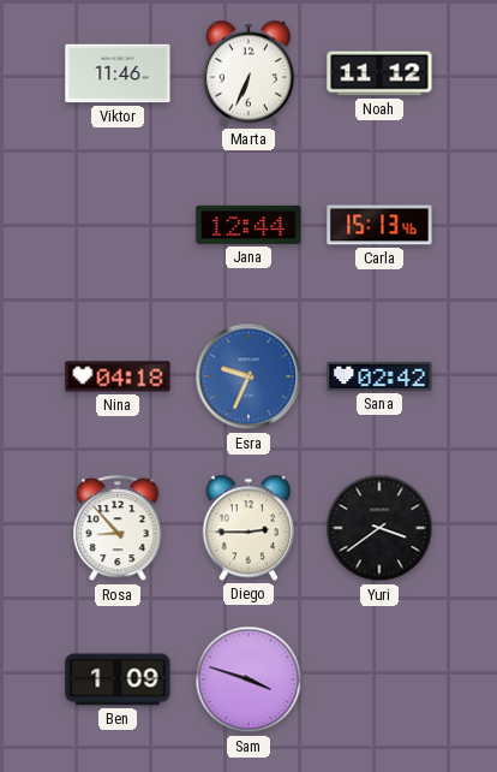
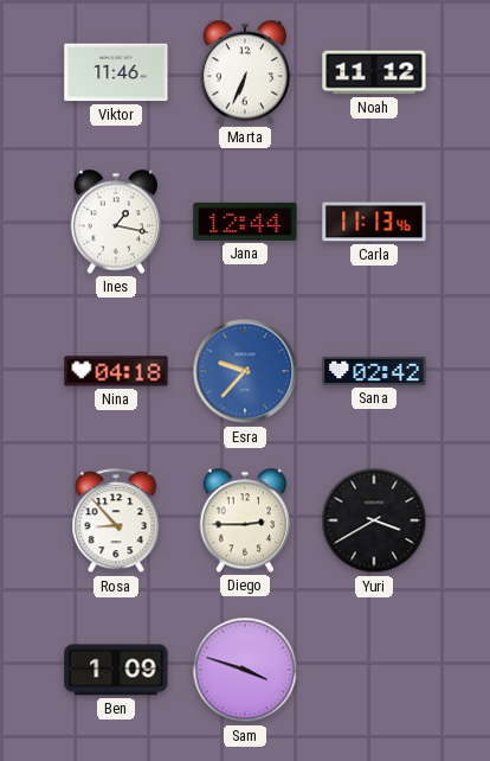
Ines: none -> 1:17 (116, 222)
Carla: 15:13 -> 11:13 (374, 222)
Esra: 9:34 -> 9:37 (245, 371)
Yuri: 3:39 -> 3:40 (374, 520)
